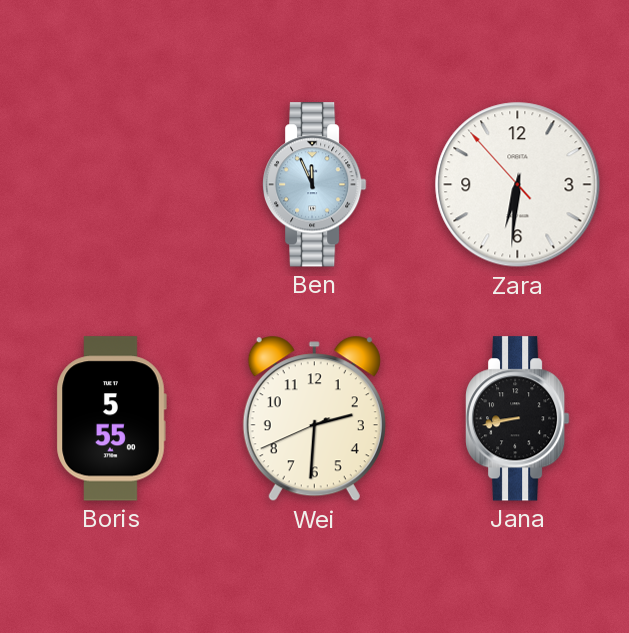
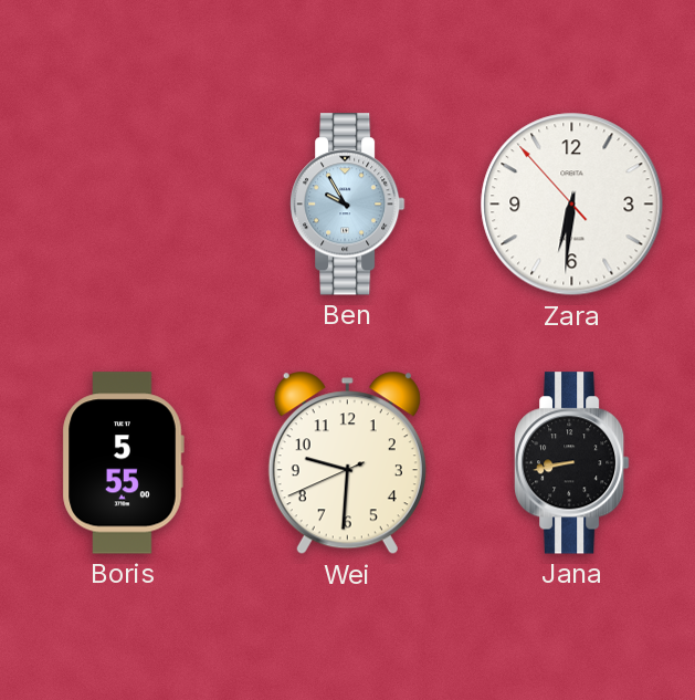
Ben: 11:56 -> 9:55 (347, 205)
Wei: 2:30 -> 9:30 (347, 463)
